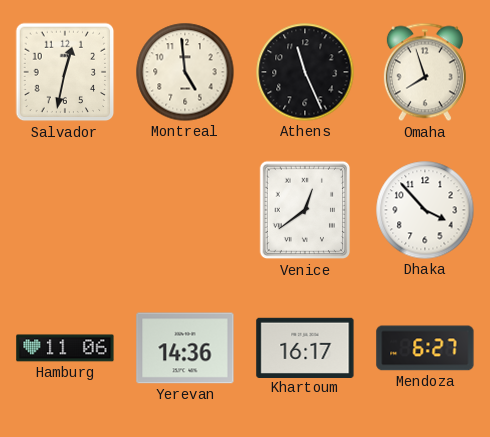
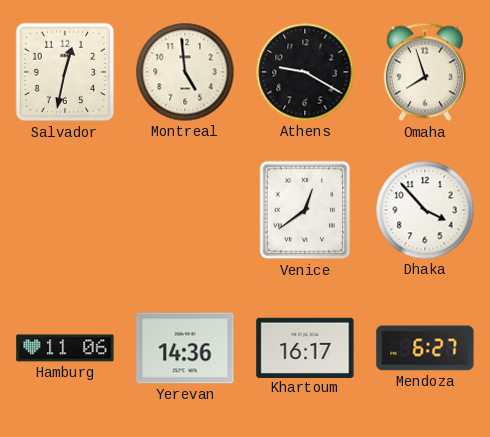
Athens: 11:26 -> 9:20 (305, 72)
